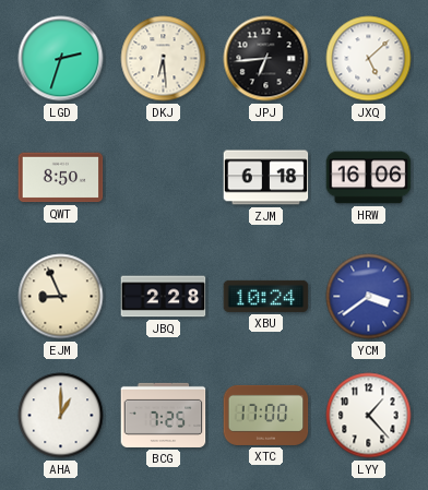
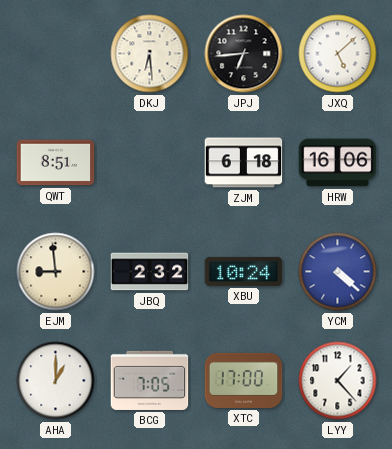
LGD: 2:33 -> none (61, 59)
QWT: 8:50 -> 8:51 (56, 163)
EJM: 8:56 -> 8:59 (56, 272)
JBQ: 2:28 -> 2:32 (150, 272)
YCM: 3:39 -> 4:22 (338, 272)
BCG: 7:25 -> 7:05 (150, 380)
